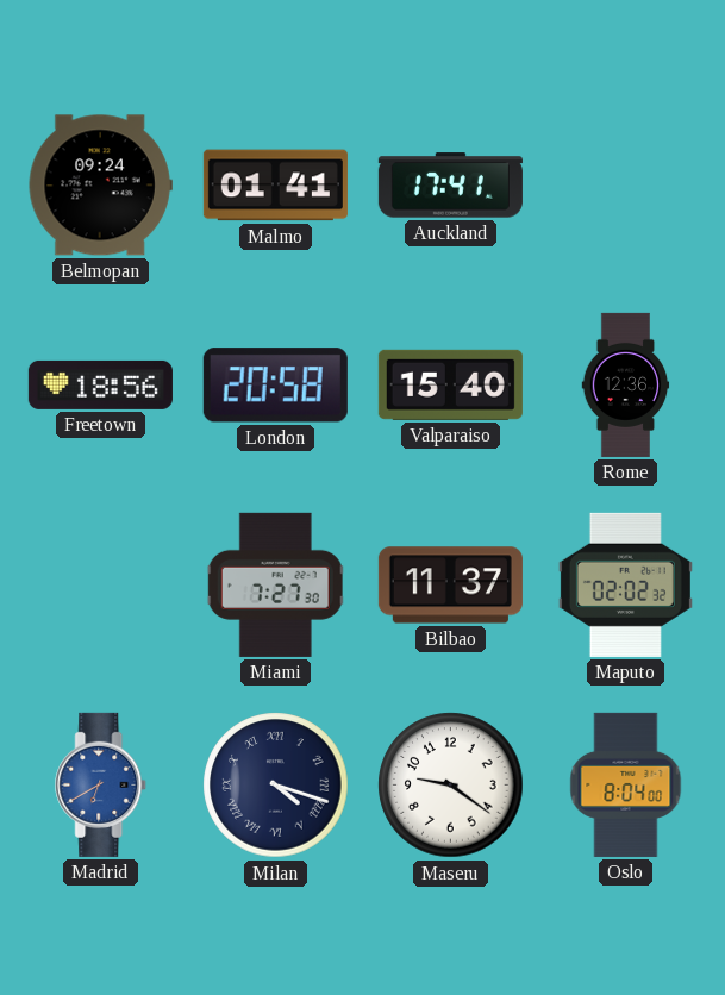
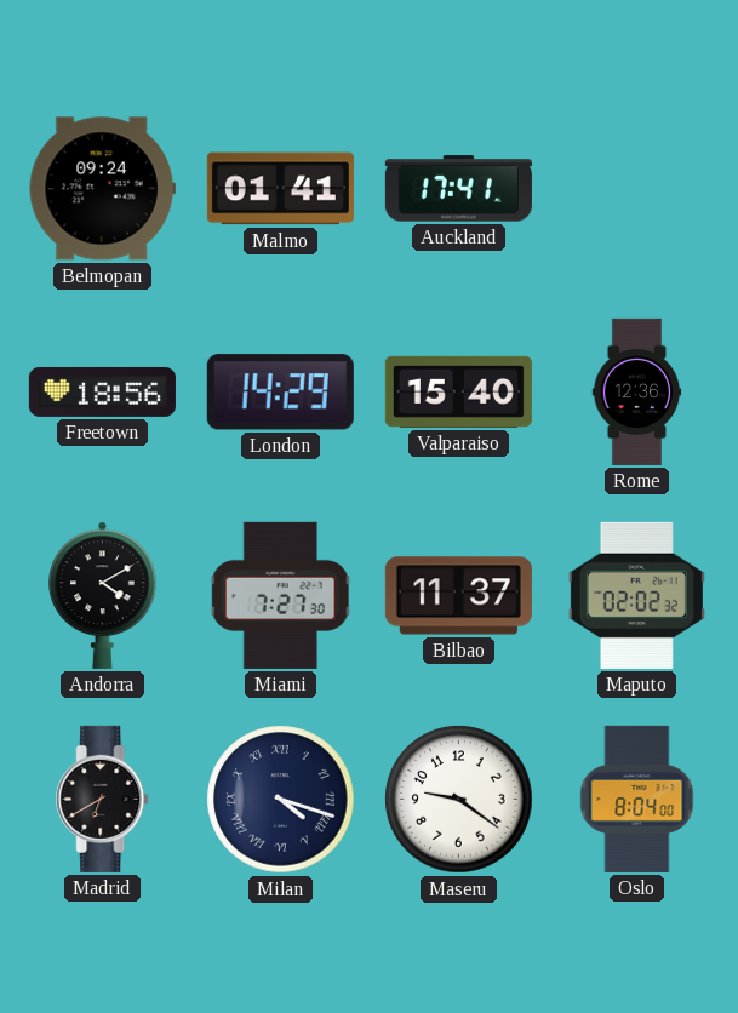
London: 20:58 -> 14:29 (280, 393)
Andorra: none -> 4:10 (103, 595)
Madrid dial: blue -> black (103, 799)
